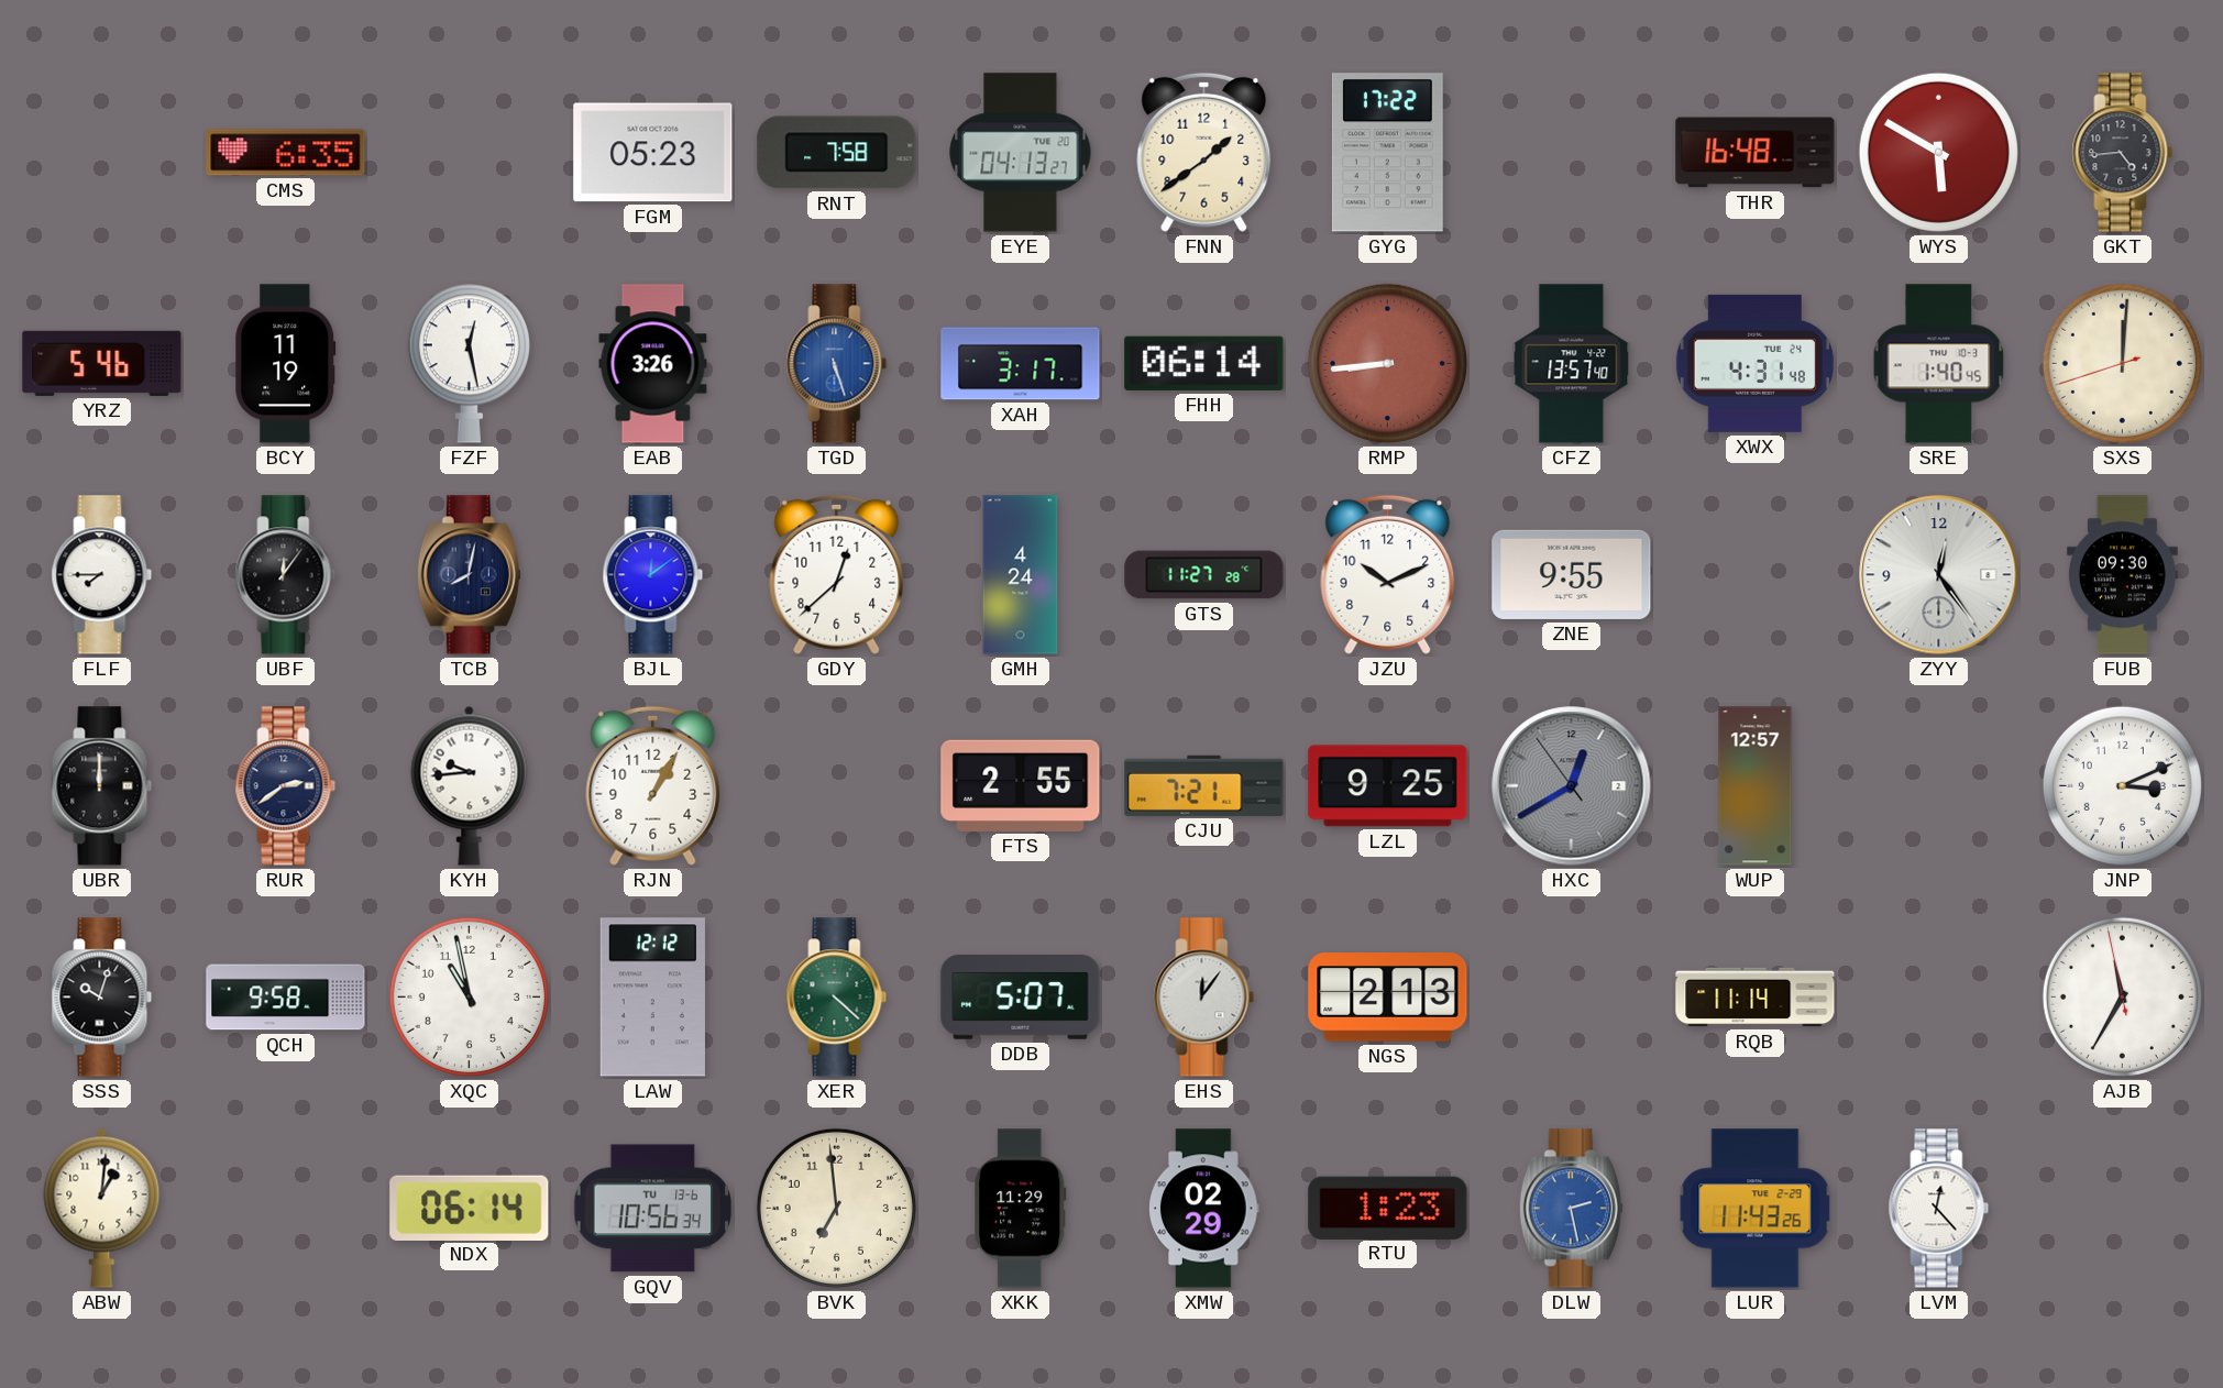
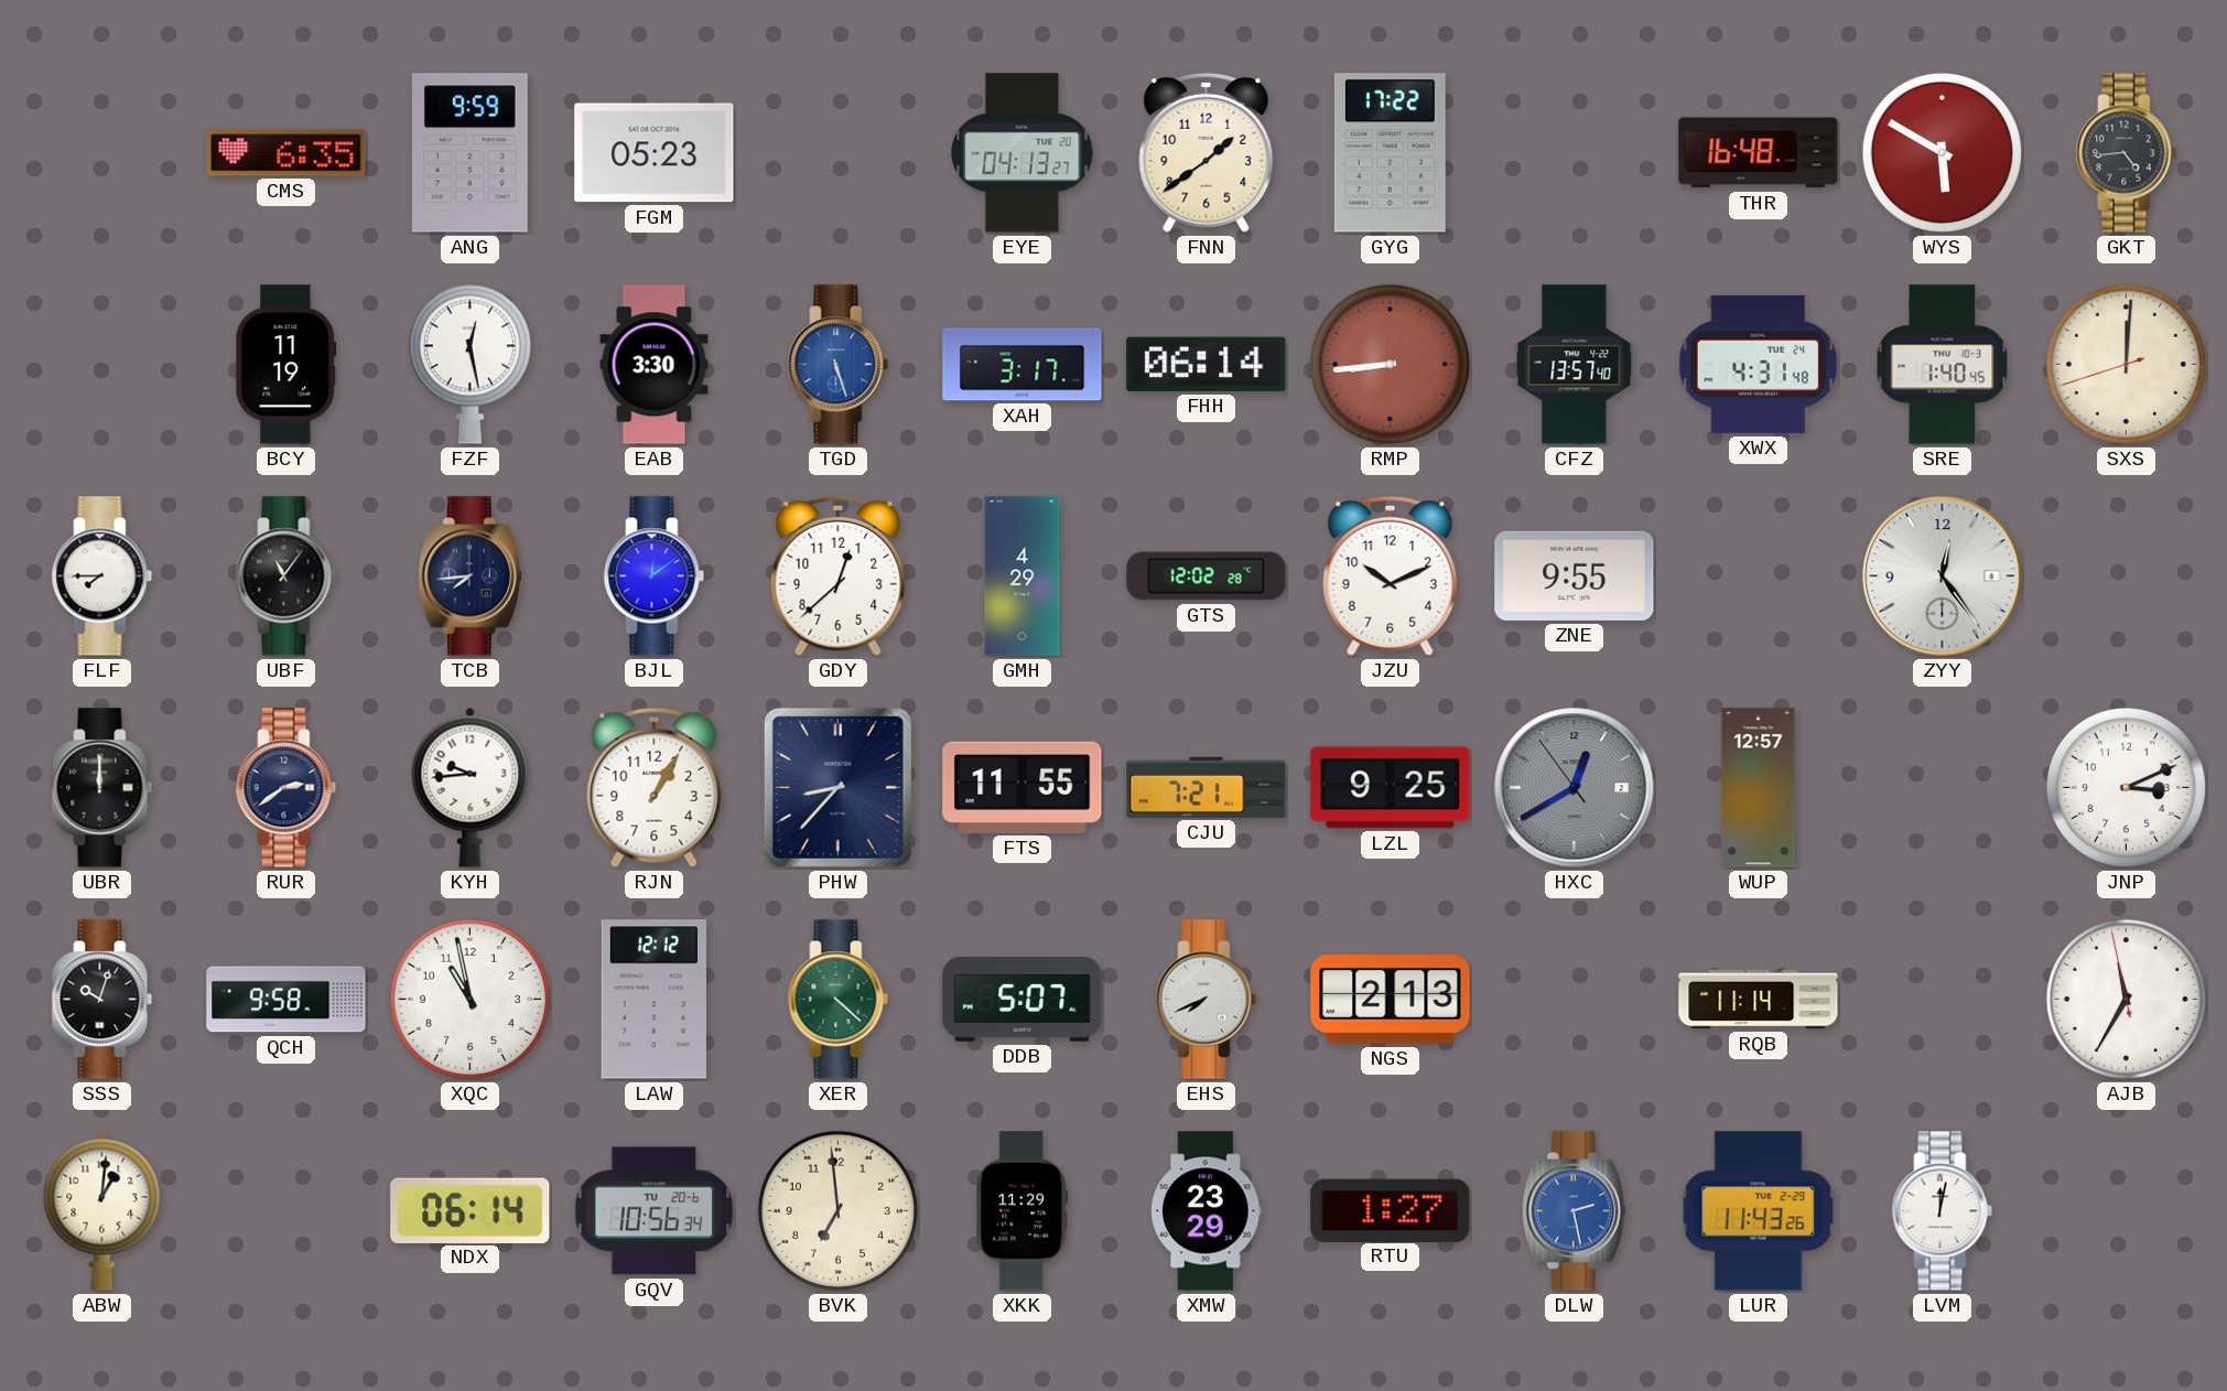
ANG: none -> 9:59 (469, 153)
RNT: 7:58 -> none (837, 153)
YRZ: 5:46 -> none (102, 363)
EAB: 3:26 -> 3:30 (655, 365)
UBF: 12:06 -> 11:06 (287, 576)
TCB: 8:02 -> 7:44 (469, 576)
GMH: 4:24 -> 4:29 (1023, 576)
GTS: 11:27 -> 12:02 (1207, 576)
FUB: 09:30 -> none (2122, 575)
PHW: none -> 8:37 (837, 787)
FTS: 2:55 -> 11:55 (1023, 787)
EHS: 12:06 -> 7:41 (1207, 1000)
GQV date: TU 13-6 -> TU 20-6 (655, 1211)
XMW: 02:29 -> 23:29 (1207, 1211)
RTU: 1:23 -> 1:27 (1391, 1210)
LVM: 12:23 -> 12:02 (1943, 1211)
